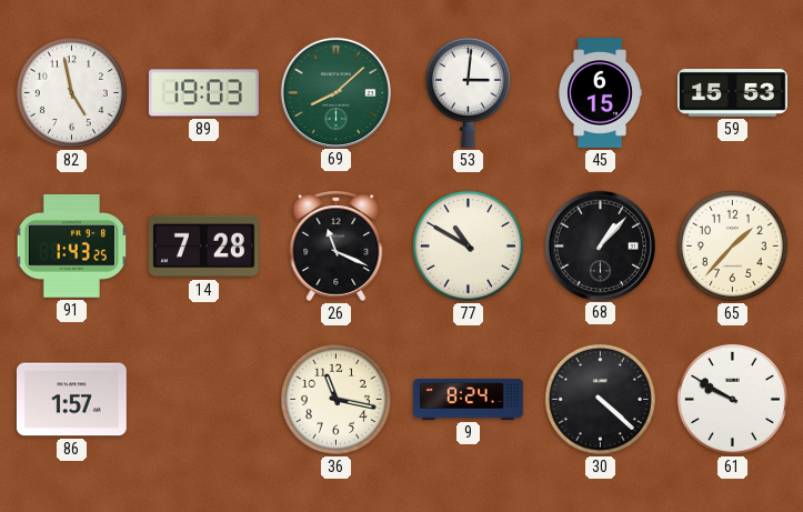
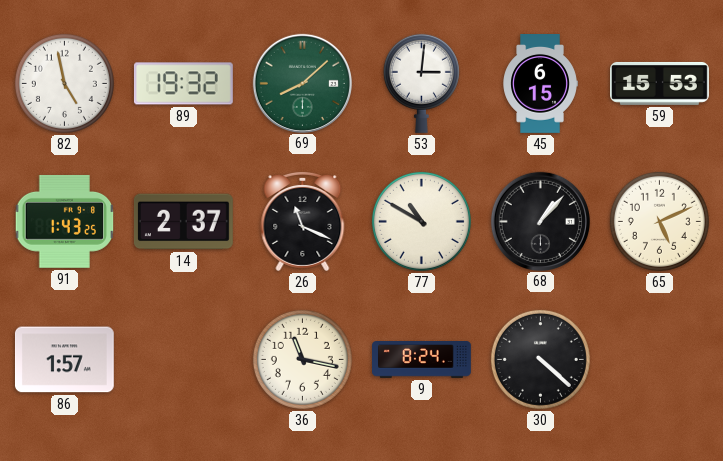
89: 19:03 -> 19:32 (183, 84)
14: 7:28 -> 2:37 (183, 222)
65: 1:37 -> 5:11 (659, 221)
61: 9:50 -> none (732, 399)
